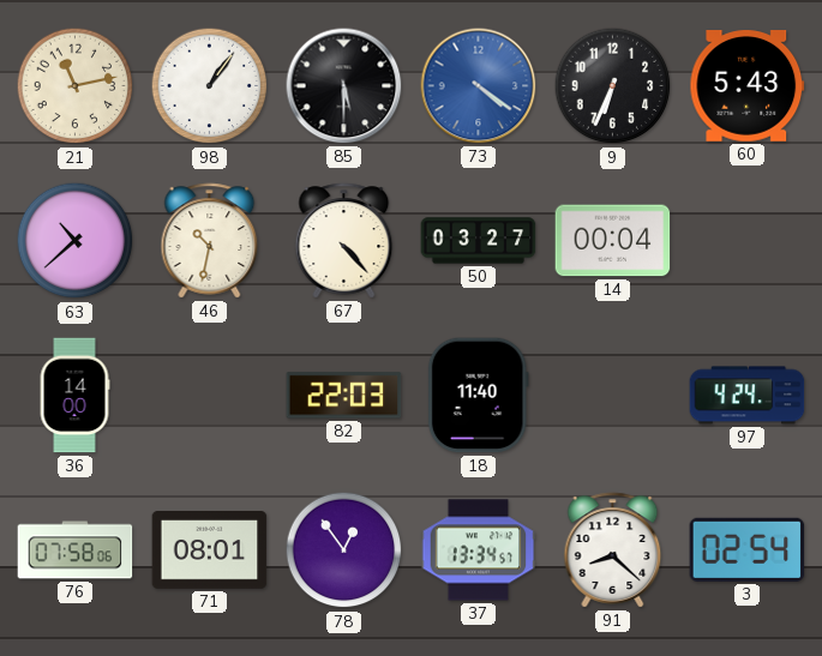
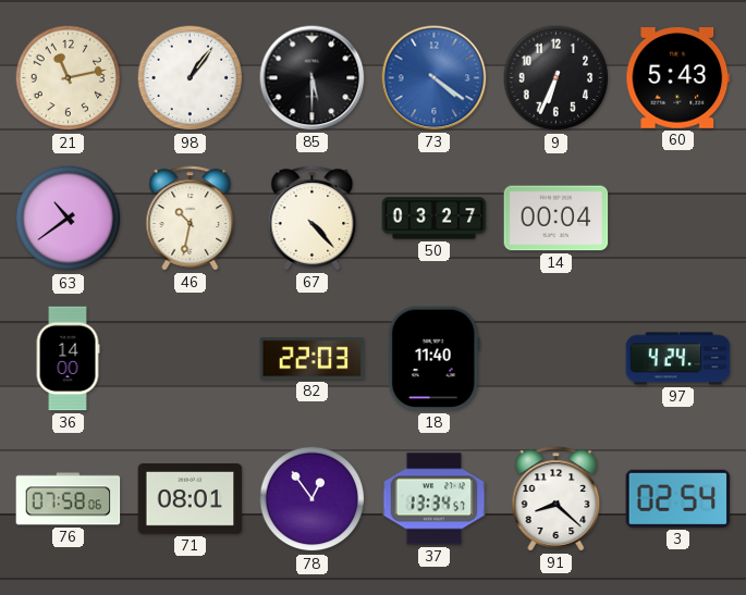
63: 10:38 -> 10:39 (69, 219)
